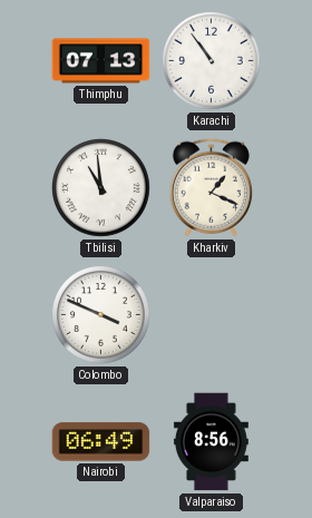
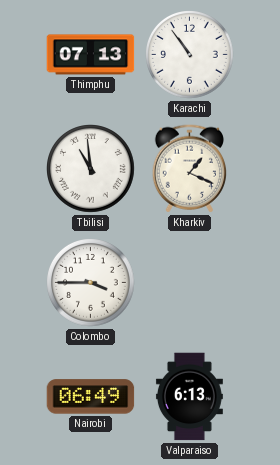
Colombo: 3:49 -> 3:45 (91, 283)
Valparaiso: 8:56 -> 6:13 (189, 397)
